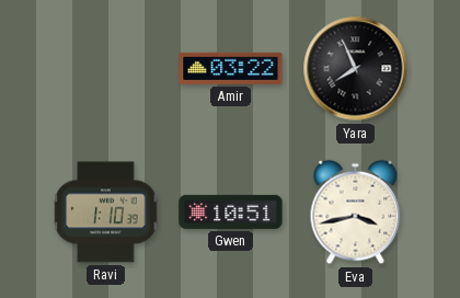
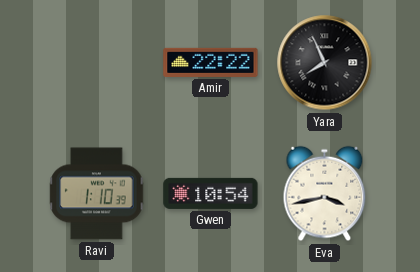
Amir: 03:22 -> 22:22 (211, 62)
Gwen: 10:51 -> 10:54 (211, 193)
